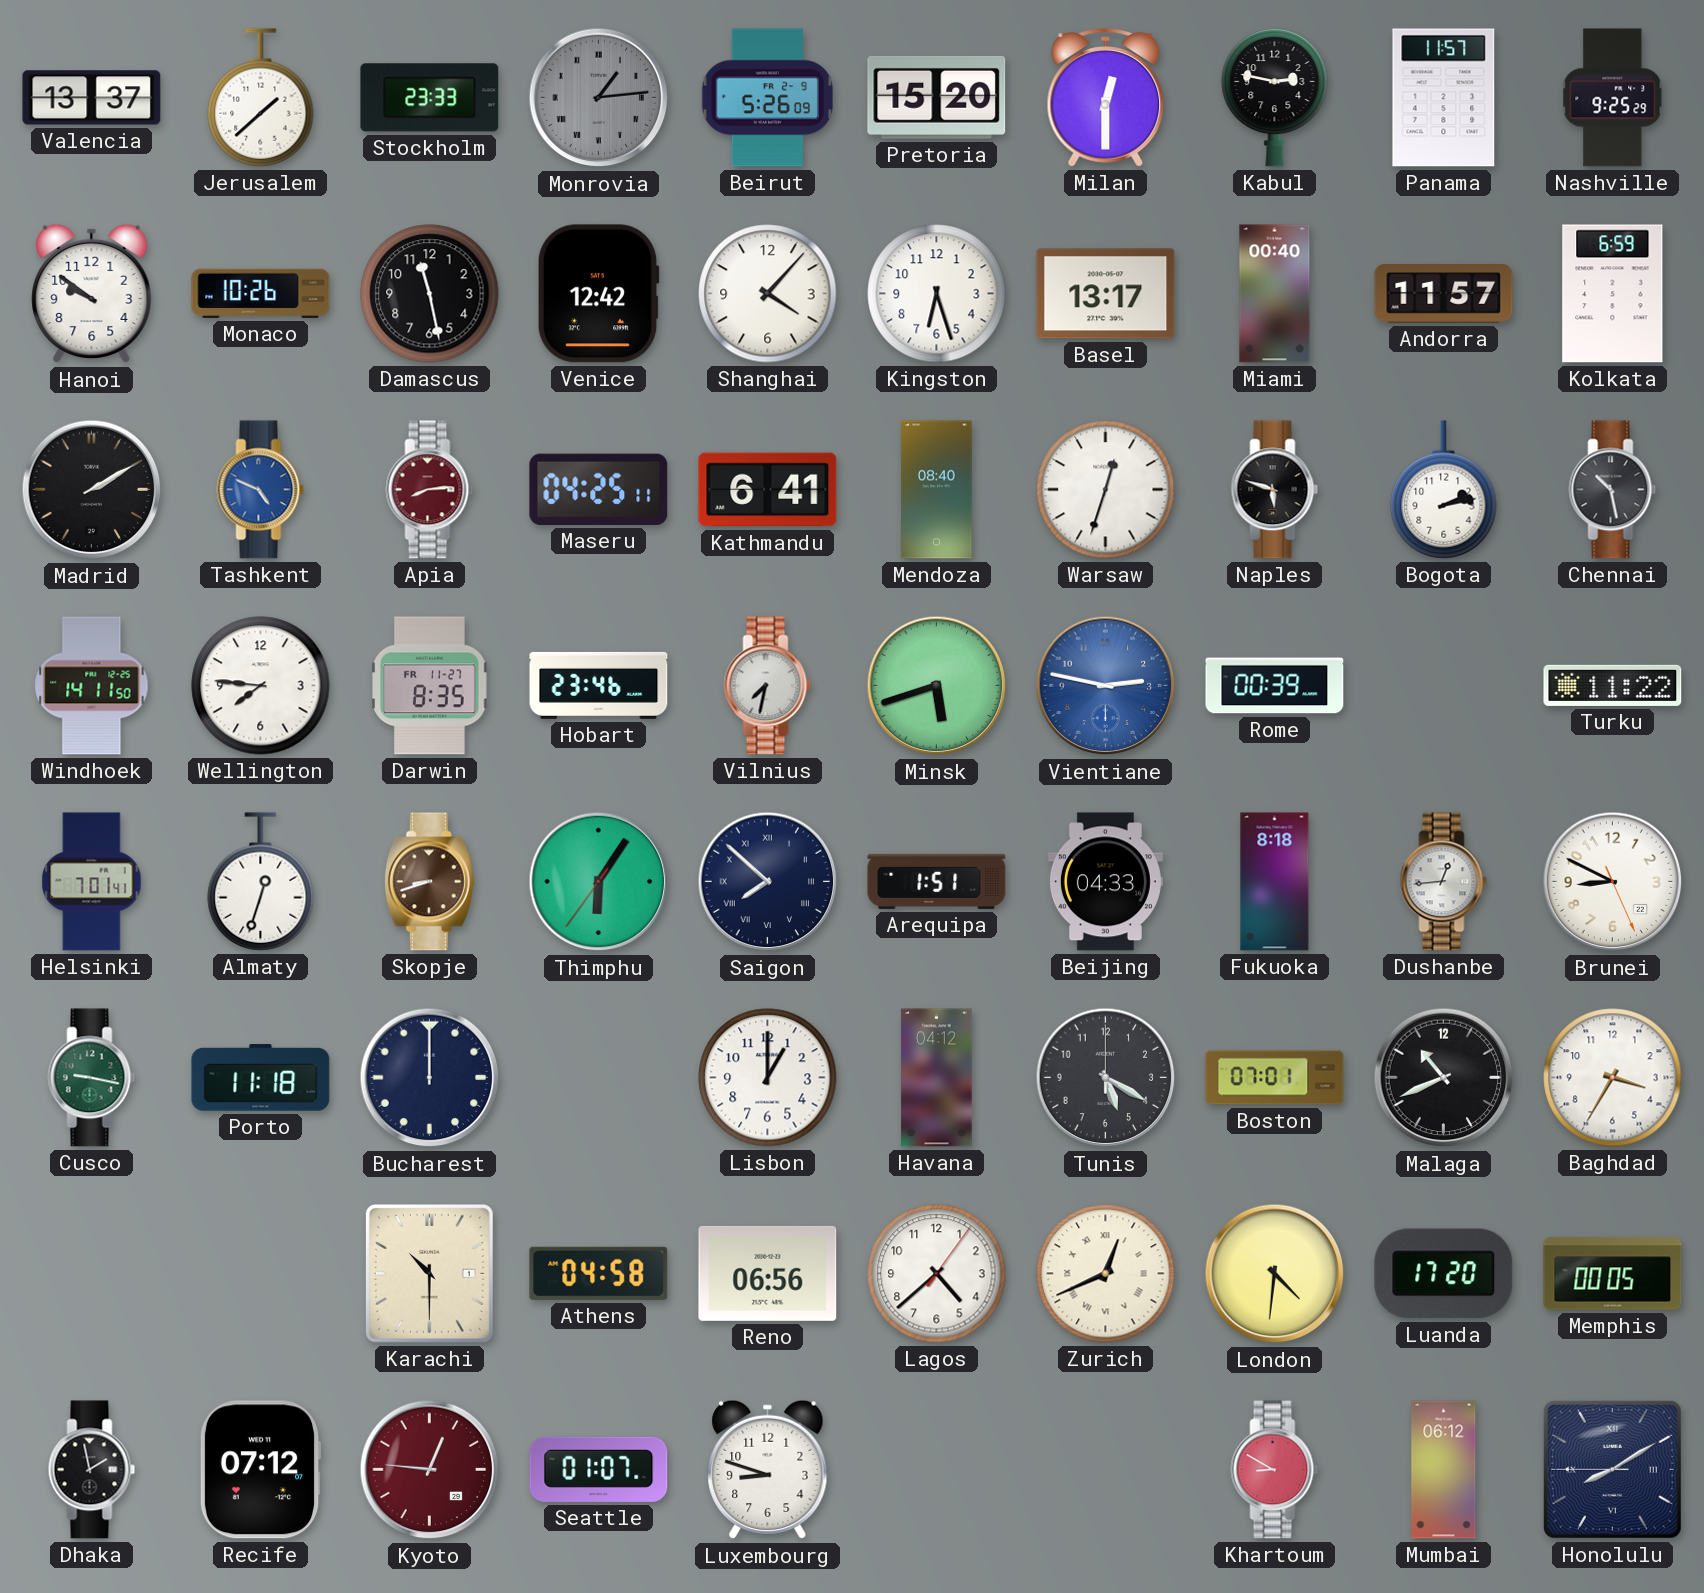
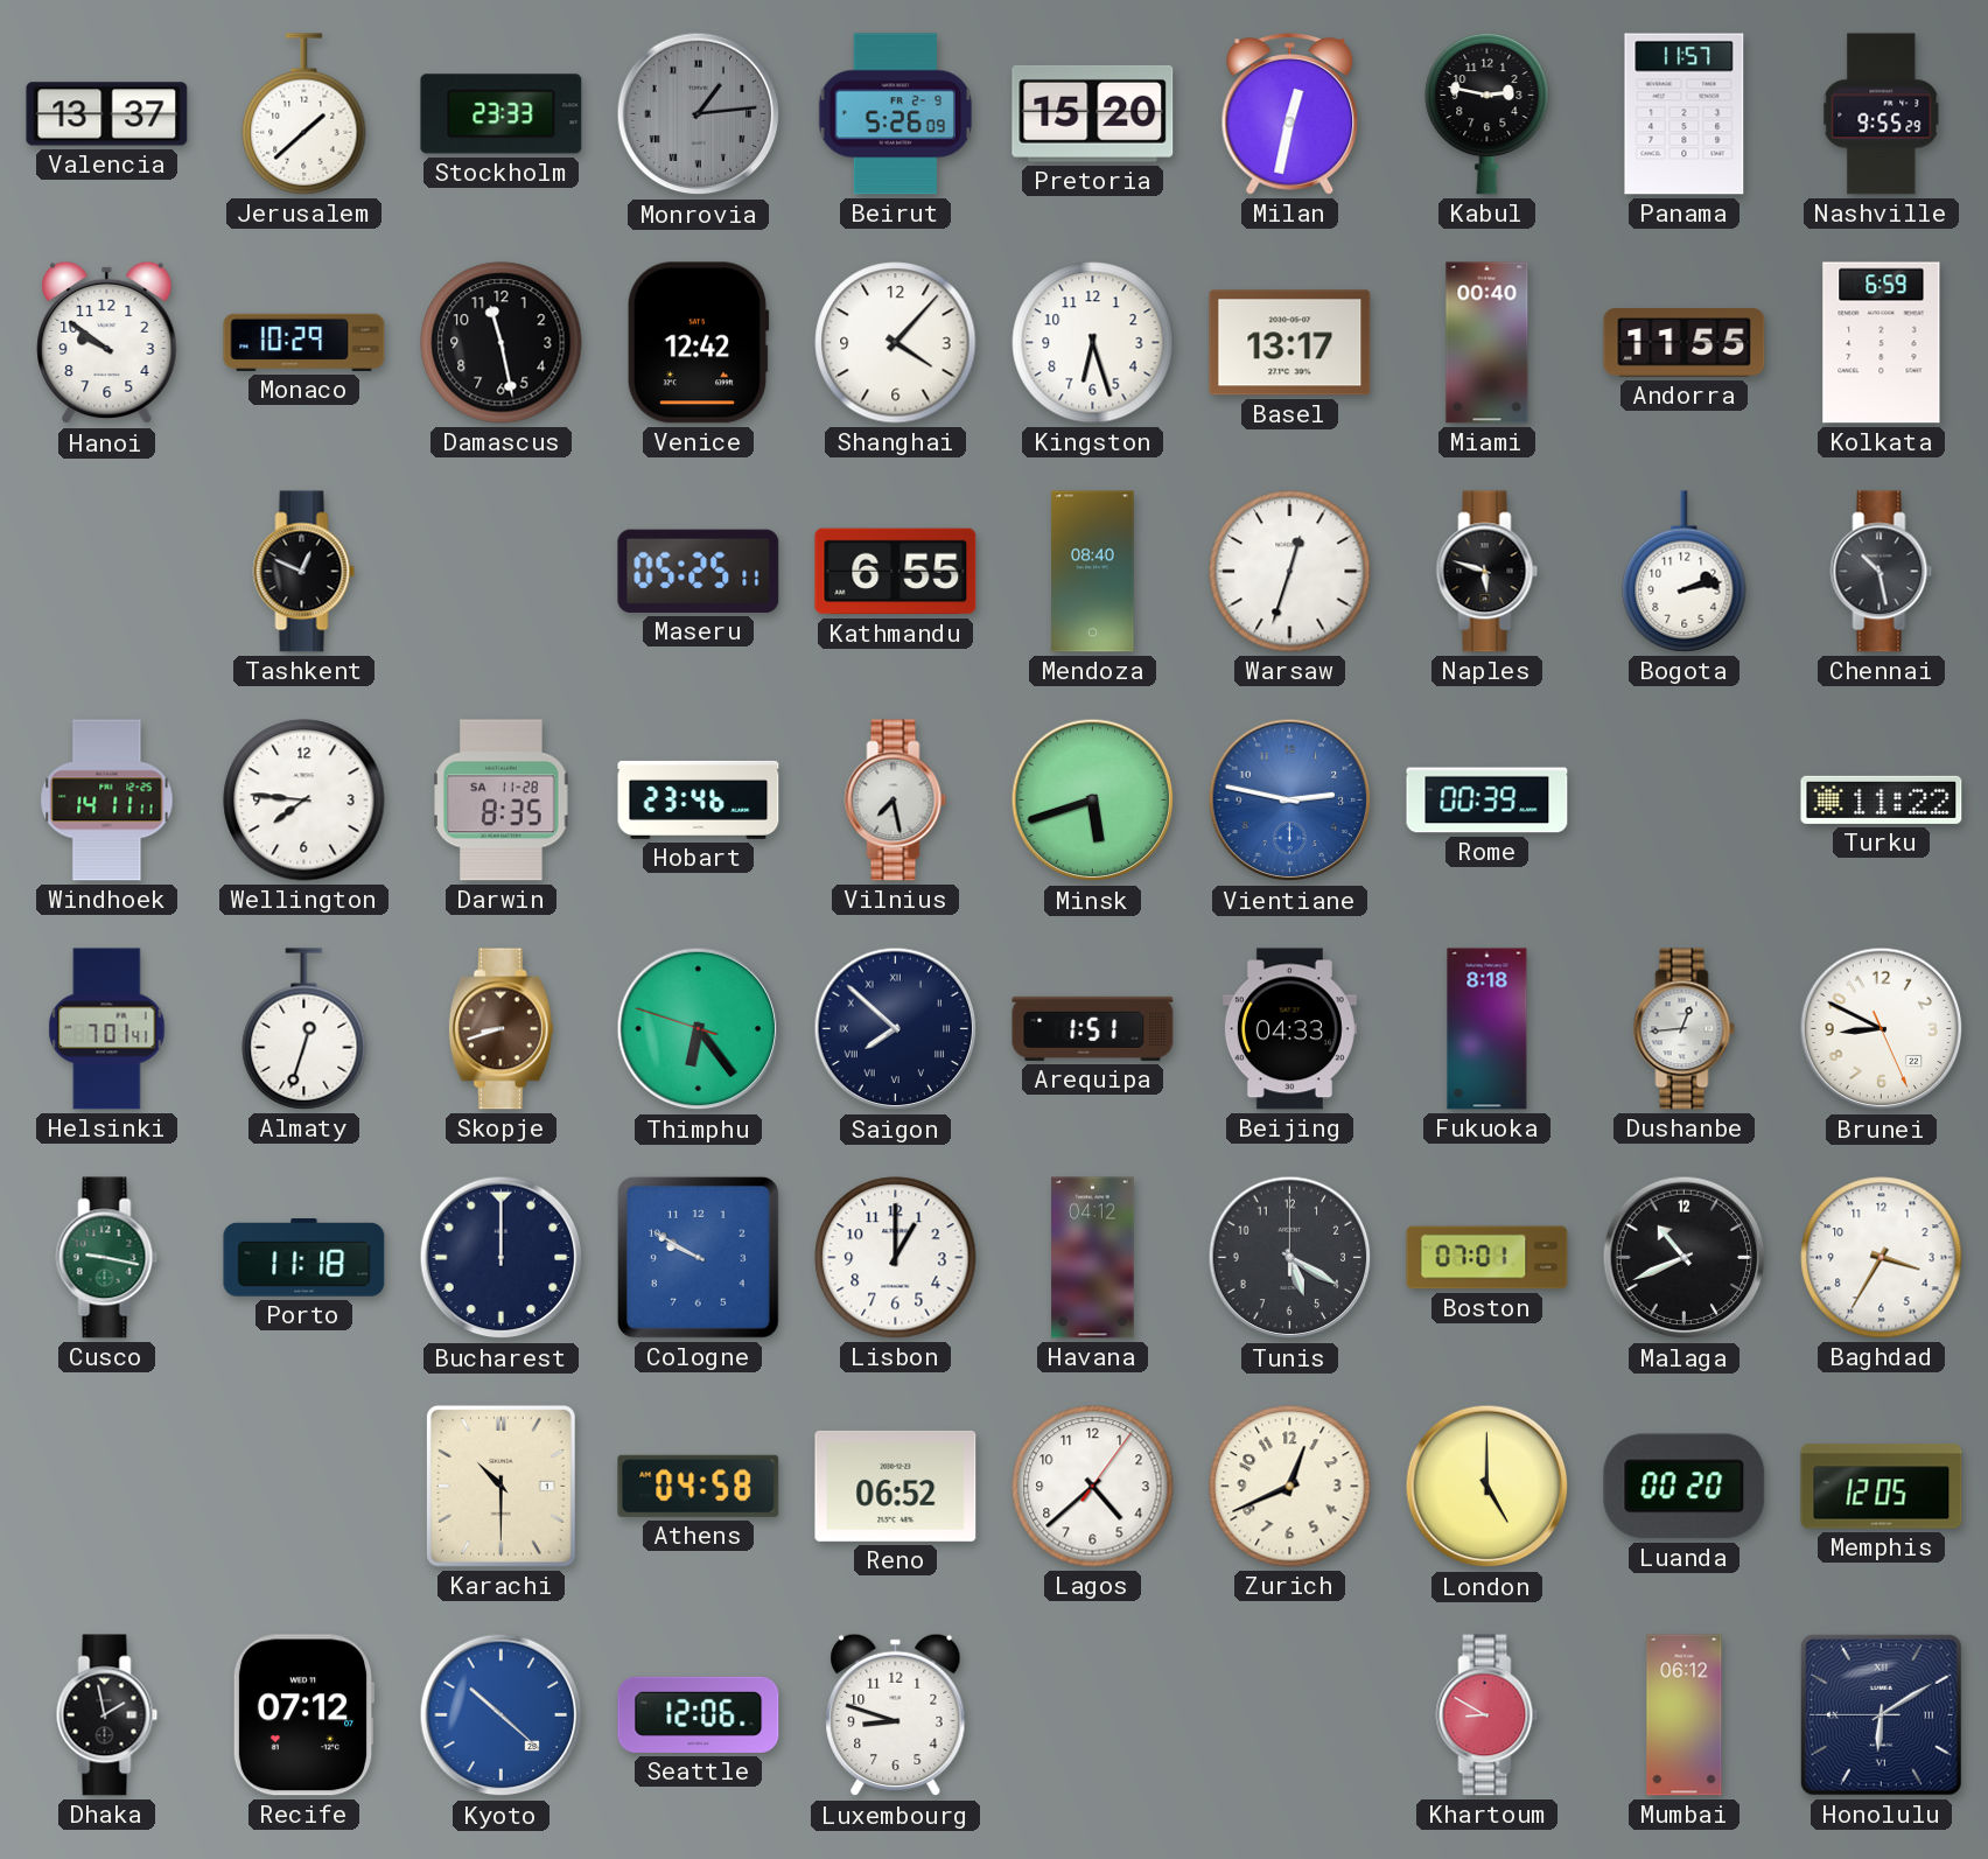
Milan: 12:30 -> 12:32 (1290, 114)
Nashville: 9:25 -> 9:55 (1882, 114)
Monaco: 10:26 -> 10:29 (304, 342)
Andorra: 11:57 -> 11:55 (1685, 343)
Madrid: 2:10 -> none (92, 490)
Tashkent: 4:49 -> 12:49 (304, 572)
Tashkent dial: blue -> black (304, 572)
Apia: 8:14 -> none (430, 490)
Maseru: 04:25 -> 05:25 (699, 571)
Kathmandu: 6:41 -> 6:55 (896, 572)
Windhoek: 14:11:50 -> 14:11:11 (107, 801)
Darwin date: FR 11-27 -> SA 11-28 (502, 801)
Vilnius: 7:32 -> 7:28 (896, 801)
Thimphu: 6:05 -> 6:23 (699, 1029)
Cologne: none -> 9:50 (698, 1257)
Reno: 06:56 -> 06:52 (896, 1486)
Zurich numerals: Roman -> Arabic (1290, 1487)
London: 4:31 -> 5:00 (1487, 1487)
Luanda: 17:20 -> 00:20 (1685, 1487)
Memphis: 00:05 -> 12:05 (1882, 1487)
Kyoto: 12:46 -> 10:22 (502, 1715)
Kyoto dial: burgundy -> blue (502, 1715)
Seattle: 01:07 -> 12:06 (699, 1714)
Honolulu: 8:09 -> 6:09 (1881, 1714)
